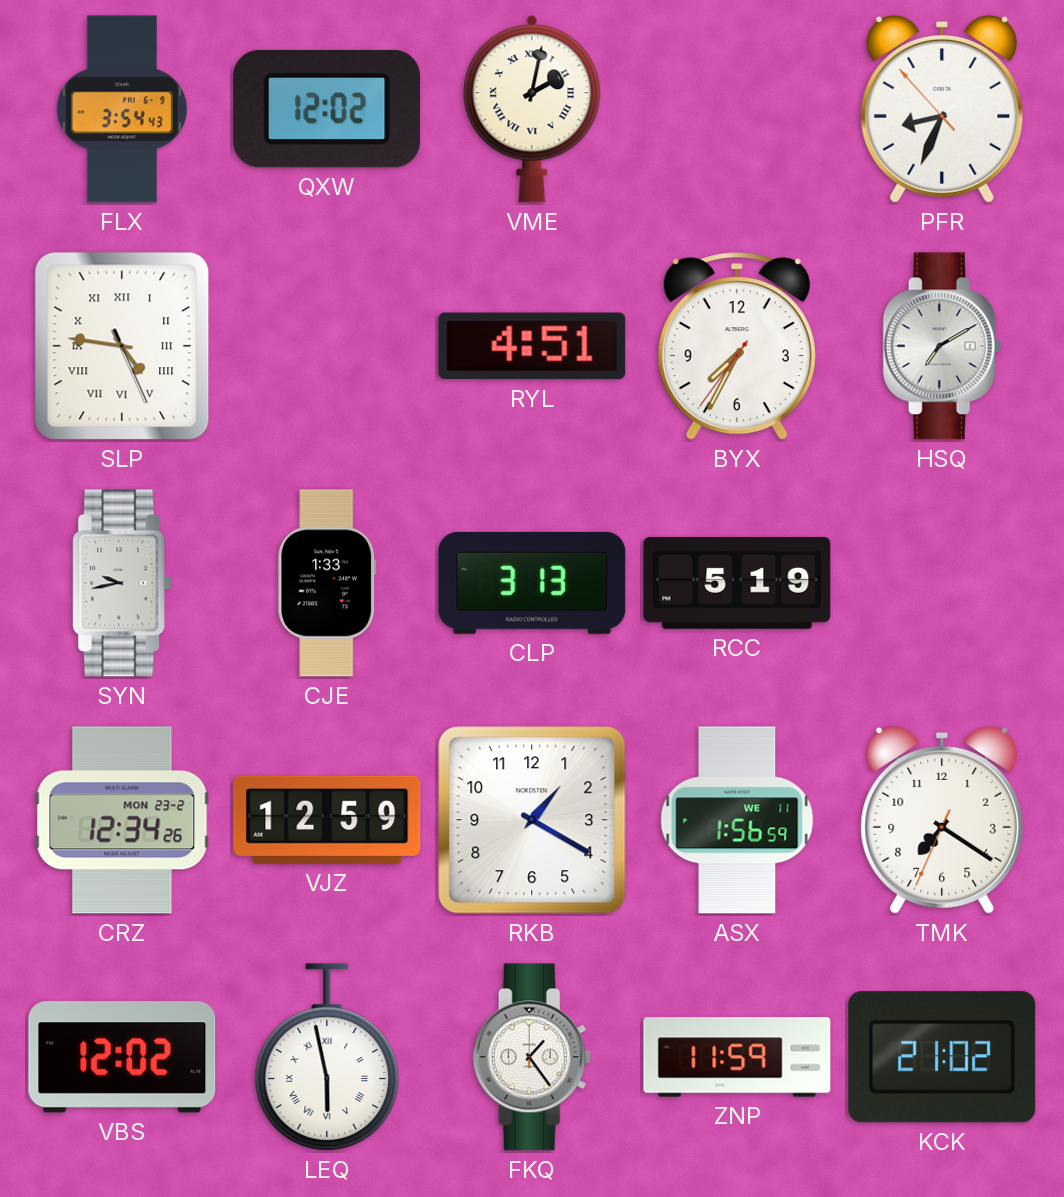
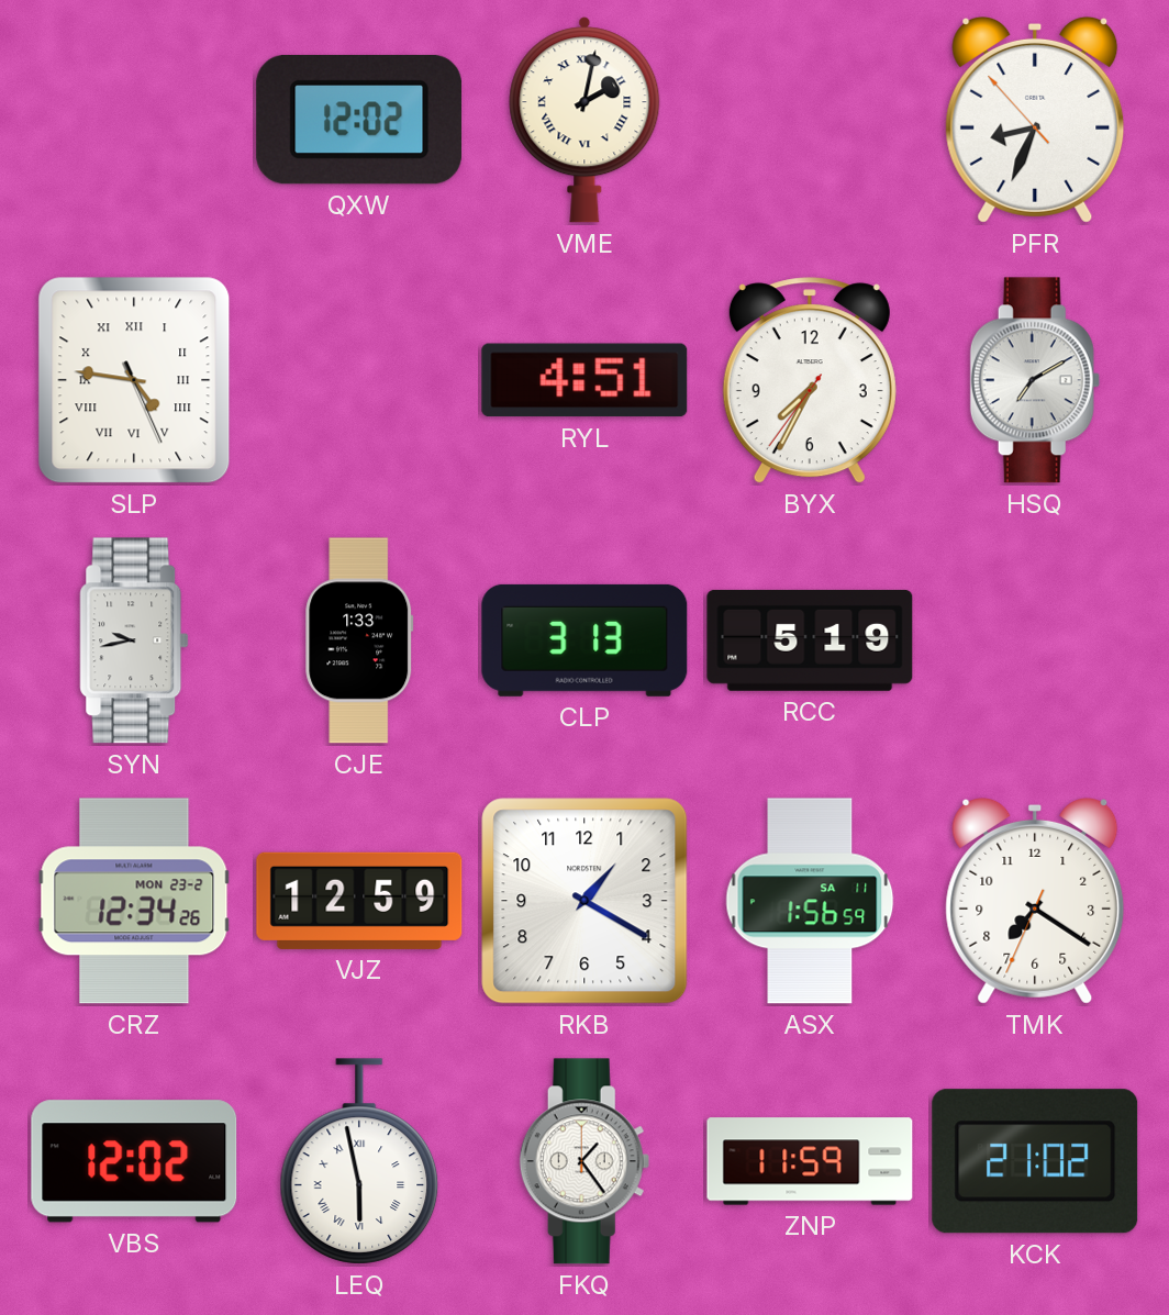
FLX: 3:54 -> none (122, 109)
ASX date: WE 11 -> SA 11 (810, 901)
